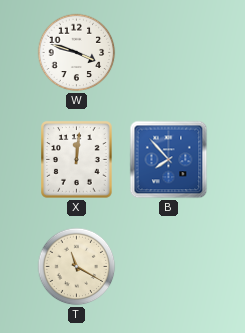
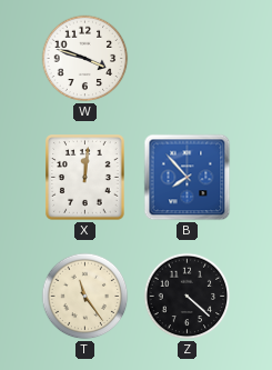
T: 11:20 -> 11:24 (85, 297)
Z: none -> 4:22 (188, 297)
